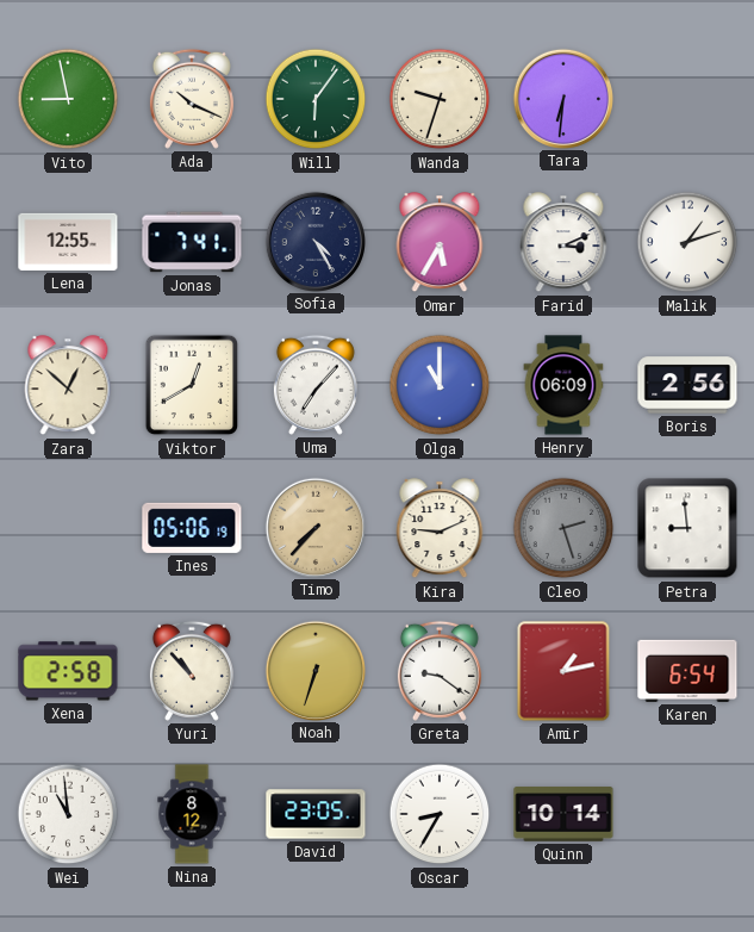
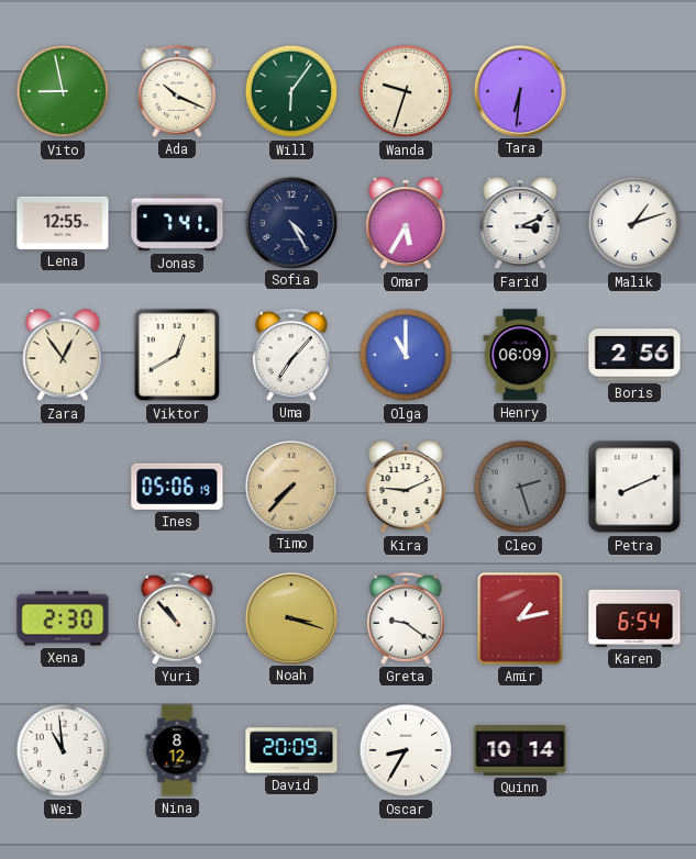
Zara: 12:52 -> 12:54 (63, 356)
Petra: 8:59 -> 8:11 (634, 487)
Xena: 2:58 -> 2:30 (63, 618)
Noah: 6:33 -> 3:18 (290, 617)
David: 23:05 -> 20:09 (291, 750)
